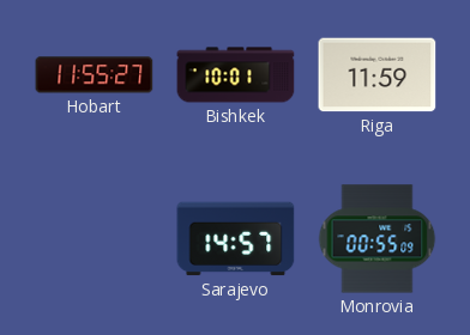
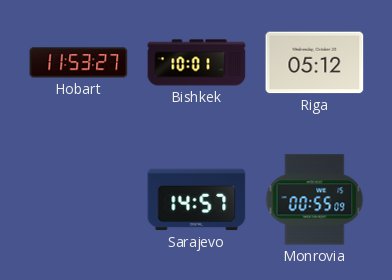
Hobart: 11:55 -> 11:53 (79, 63)
Riga: 11:59 -> 05:12 (315, 63)
